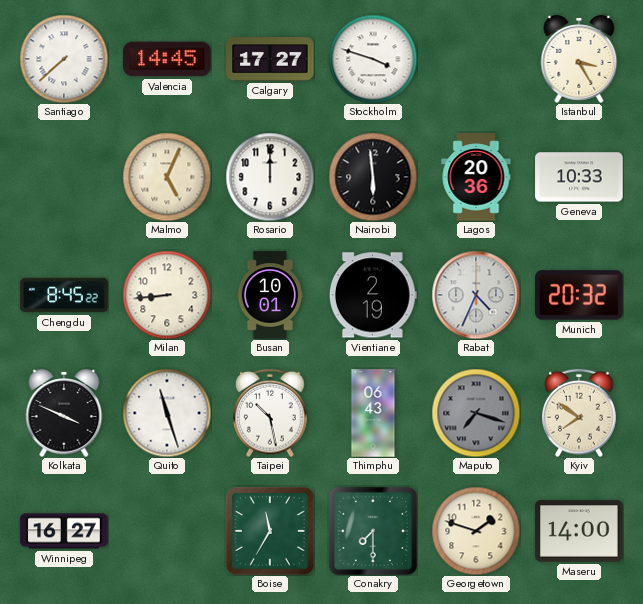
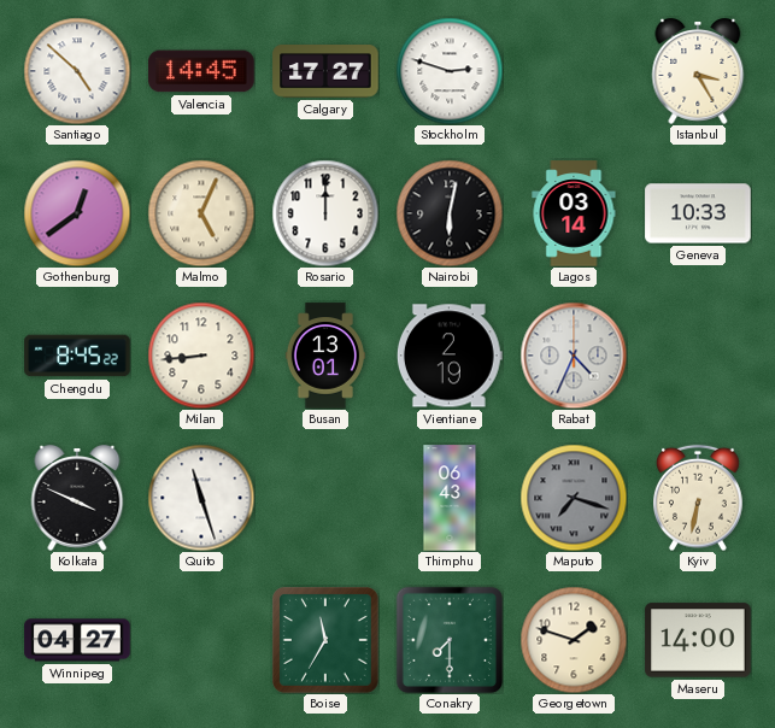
Santiago: 7:38 -> 4:52 (77, 71)
Stockholm: 3:48 -> 2:48 (450, 71)
Gothenburg: none -> 12:39 (77, 213)
Nairobi: 5:59 -> 6:02 (450, 213)
Lagos: 20:36 -> 03:14 (574, 213)
Busan: 10:01 -> 13:01 (324, 356)
Munich: 20:32 -> none (579, 295)
Taipei: 10:28 -> none (271, 413)
Kyiv: 7:51 -> 6:32 (699, 498)
Winnipeg: 16:27 -> 04:27 (77, 640)
